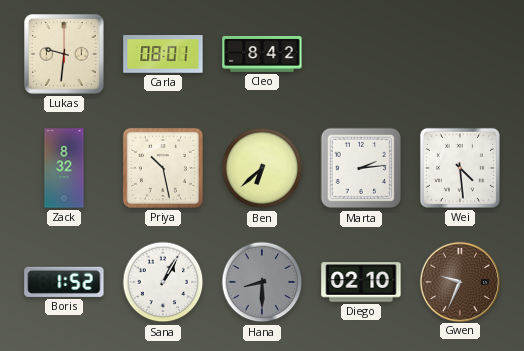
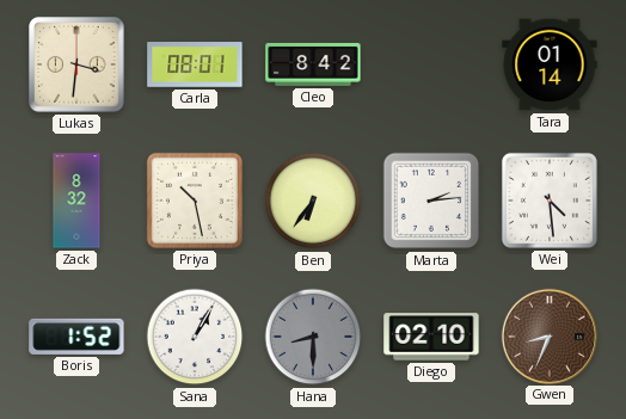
Lukas: 9:31 -> 3:31 (76, 64)
Tara: none -> 01:14 (550, 64)
Ben: 6:38 -> 6:36 (313, 201)
Gwen: 9:34 -> 8:34 (548, 335)
